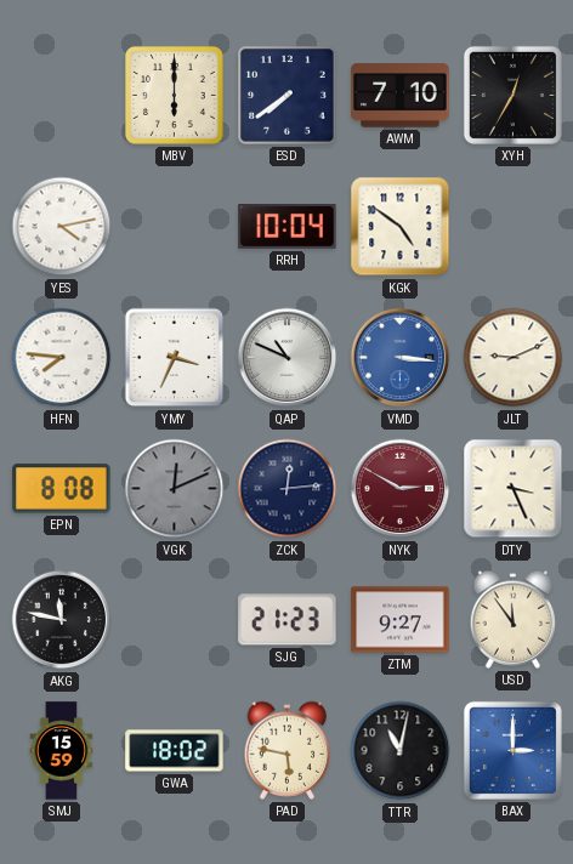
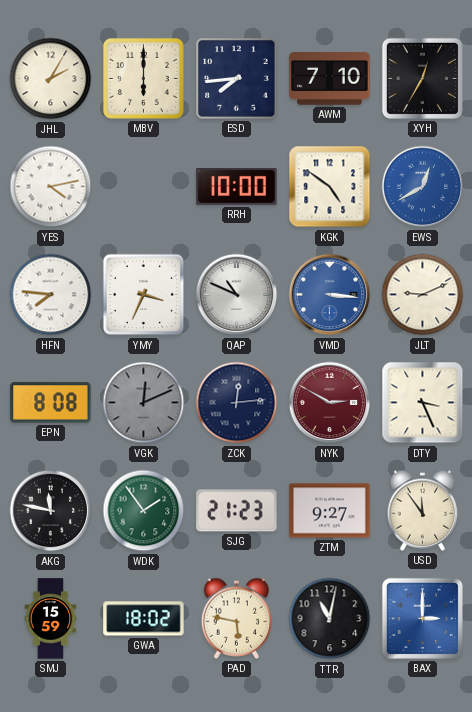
JHL: none -> 2:05 (51, 79)
ESD: 7:39 -> 7:44 (237, 79)
RRH: 10:04 -> 10:00 (237, 187)
EWS: none -> 12:40 (423, 187)
WDK: none -> 1:54 (144, 511)
